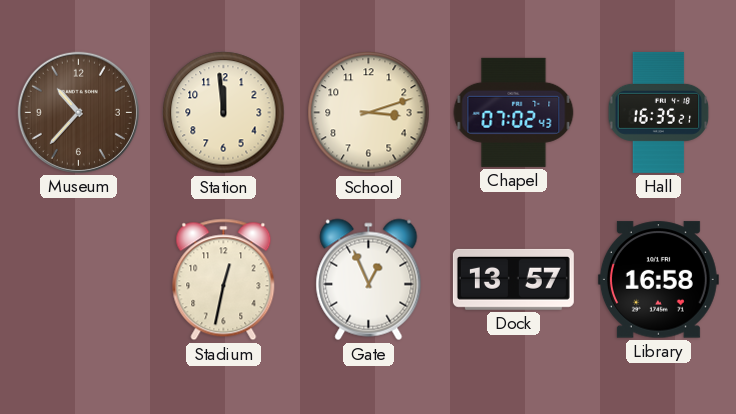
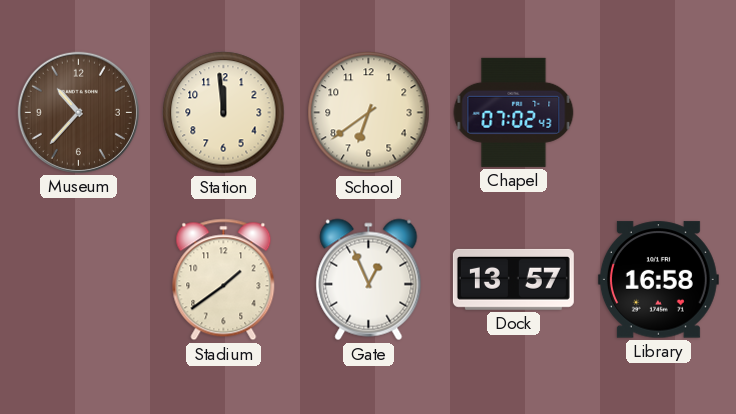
School: 3:12 -> 6:39 (369, 113)
Hall: 16:35 -> none (659, 112)
Stadium: 12:32 -> 1:39 (224, 280)
